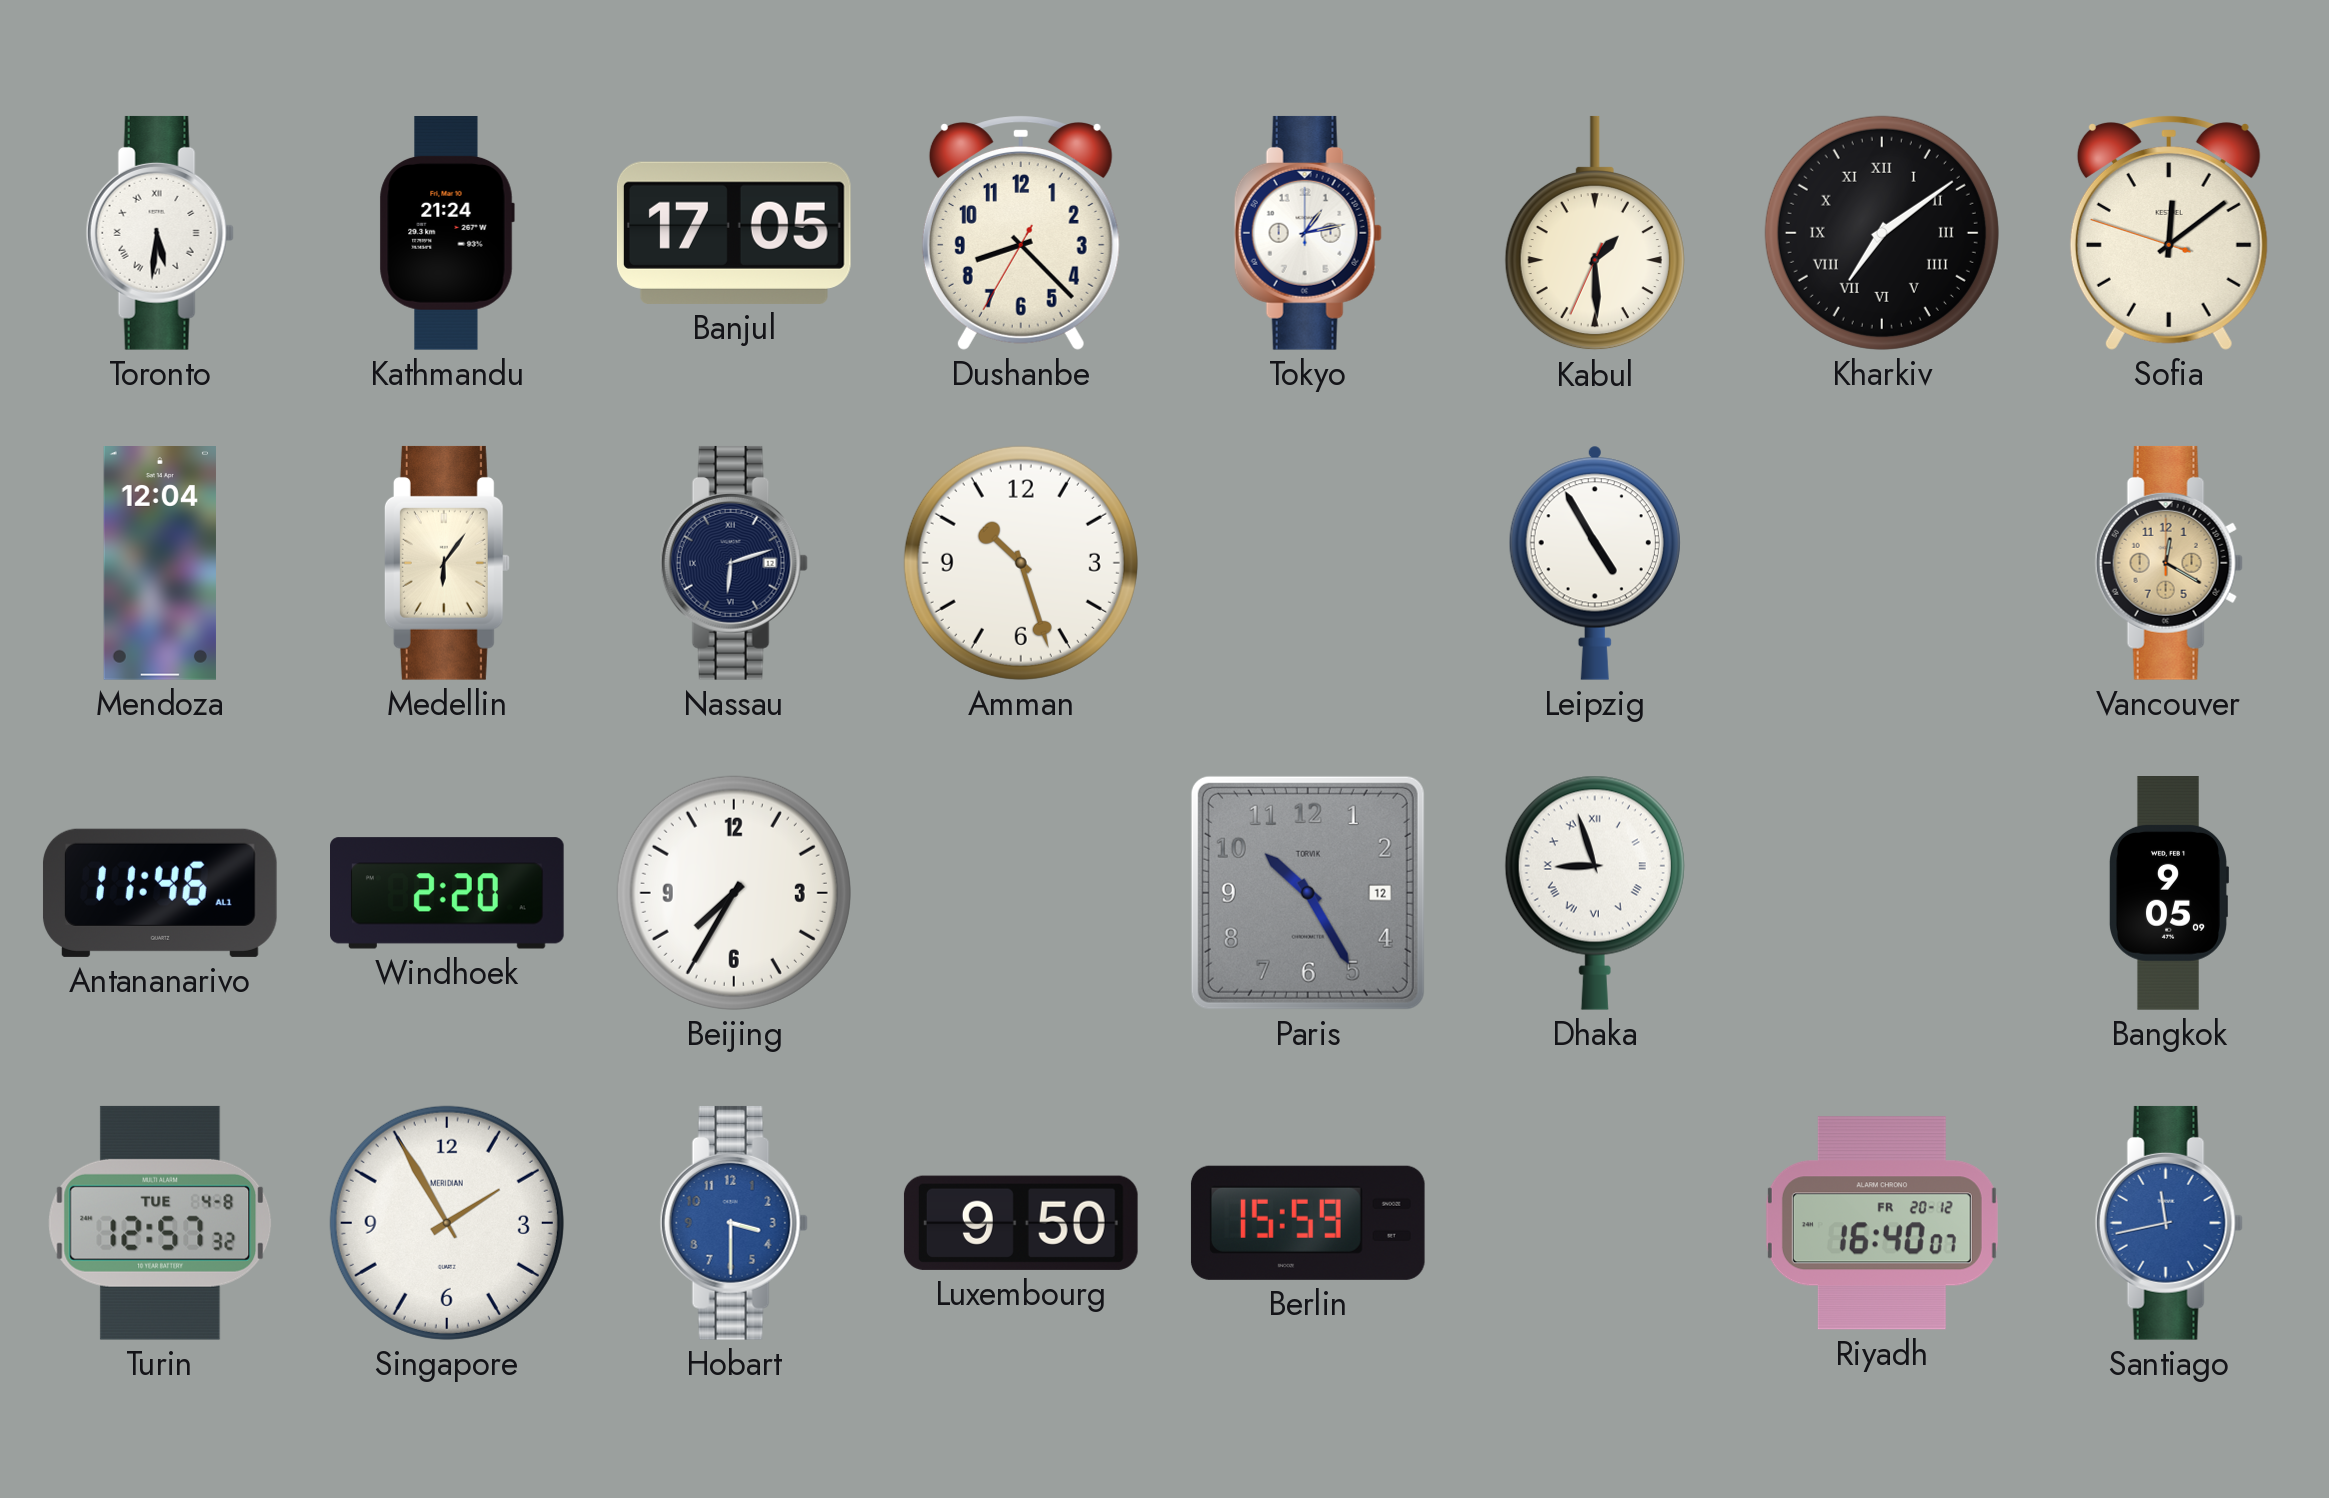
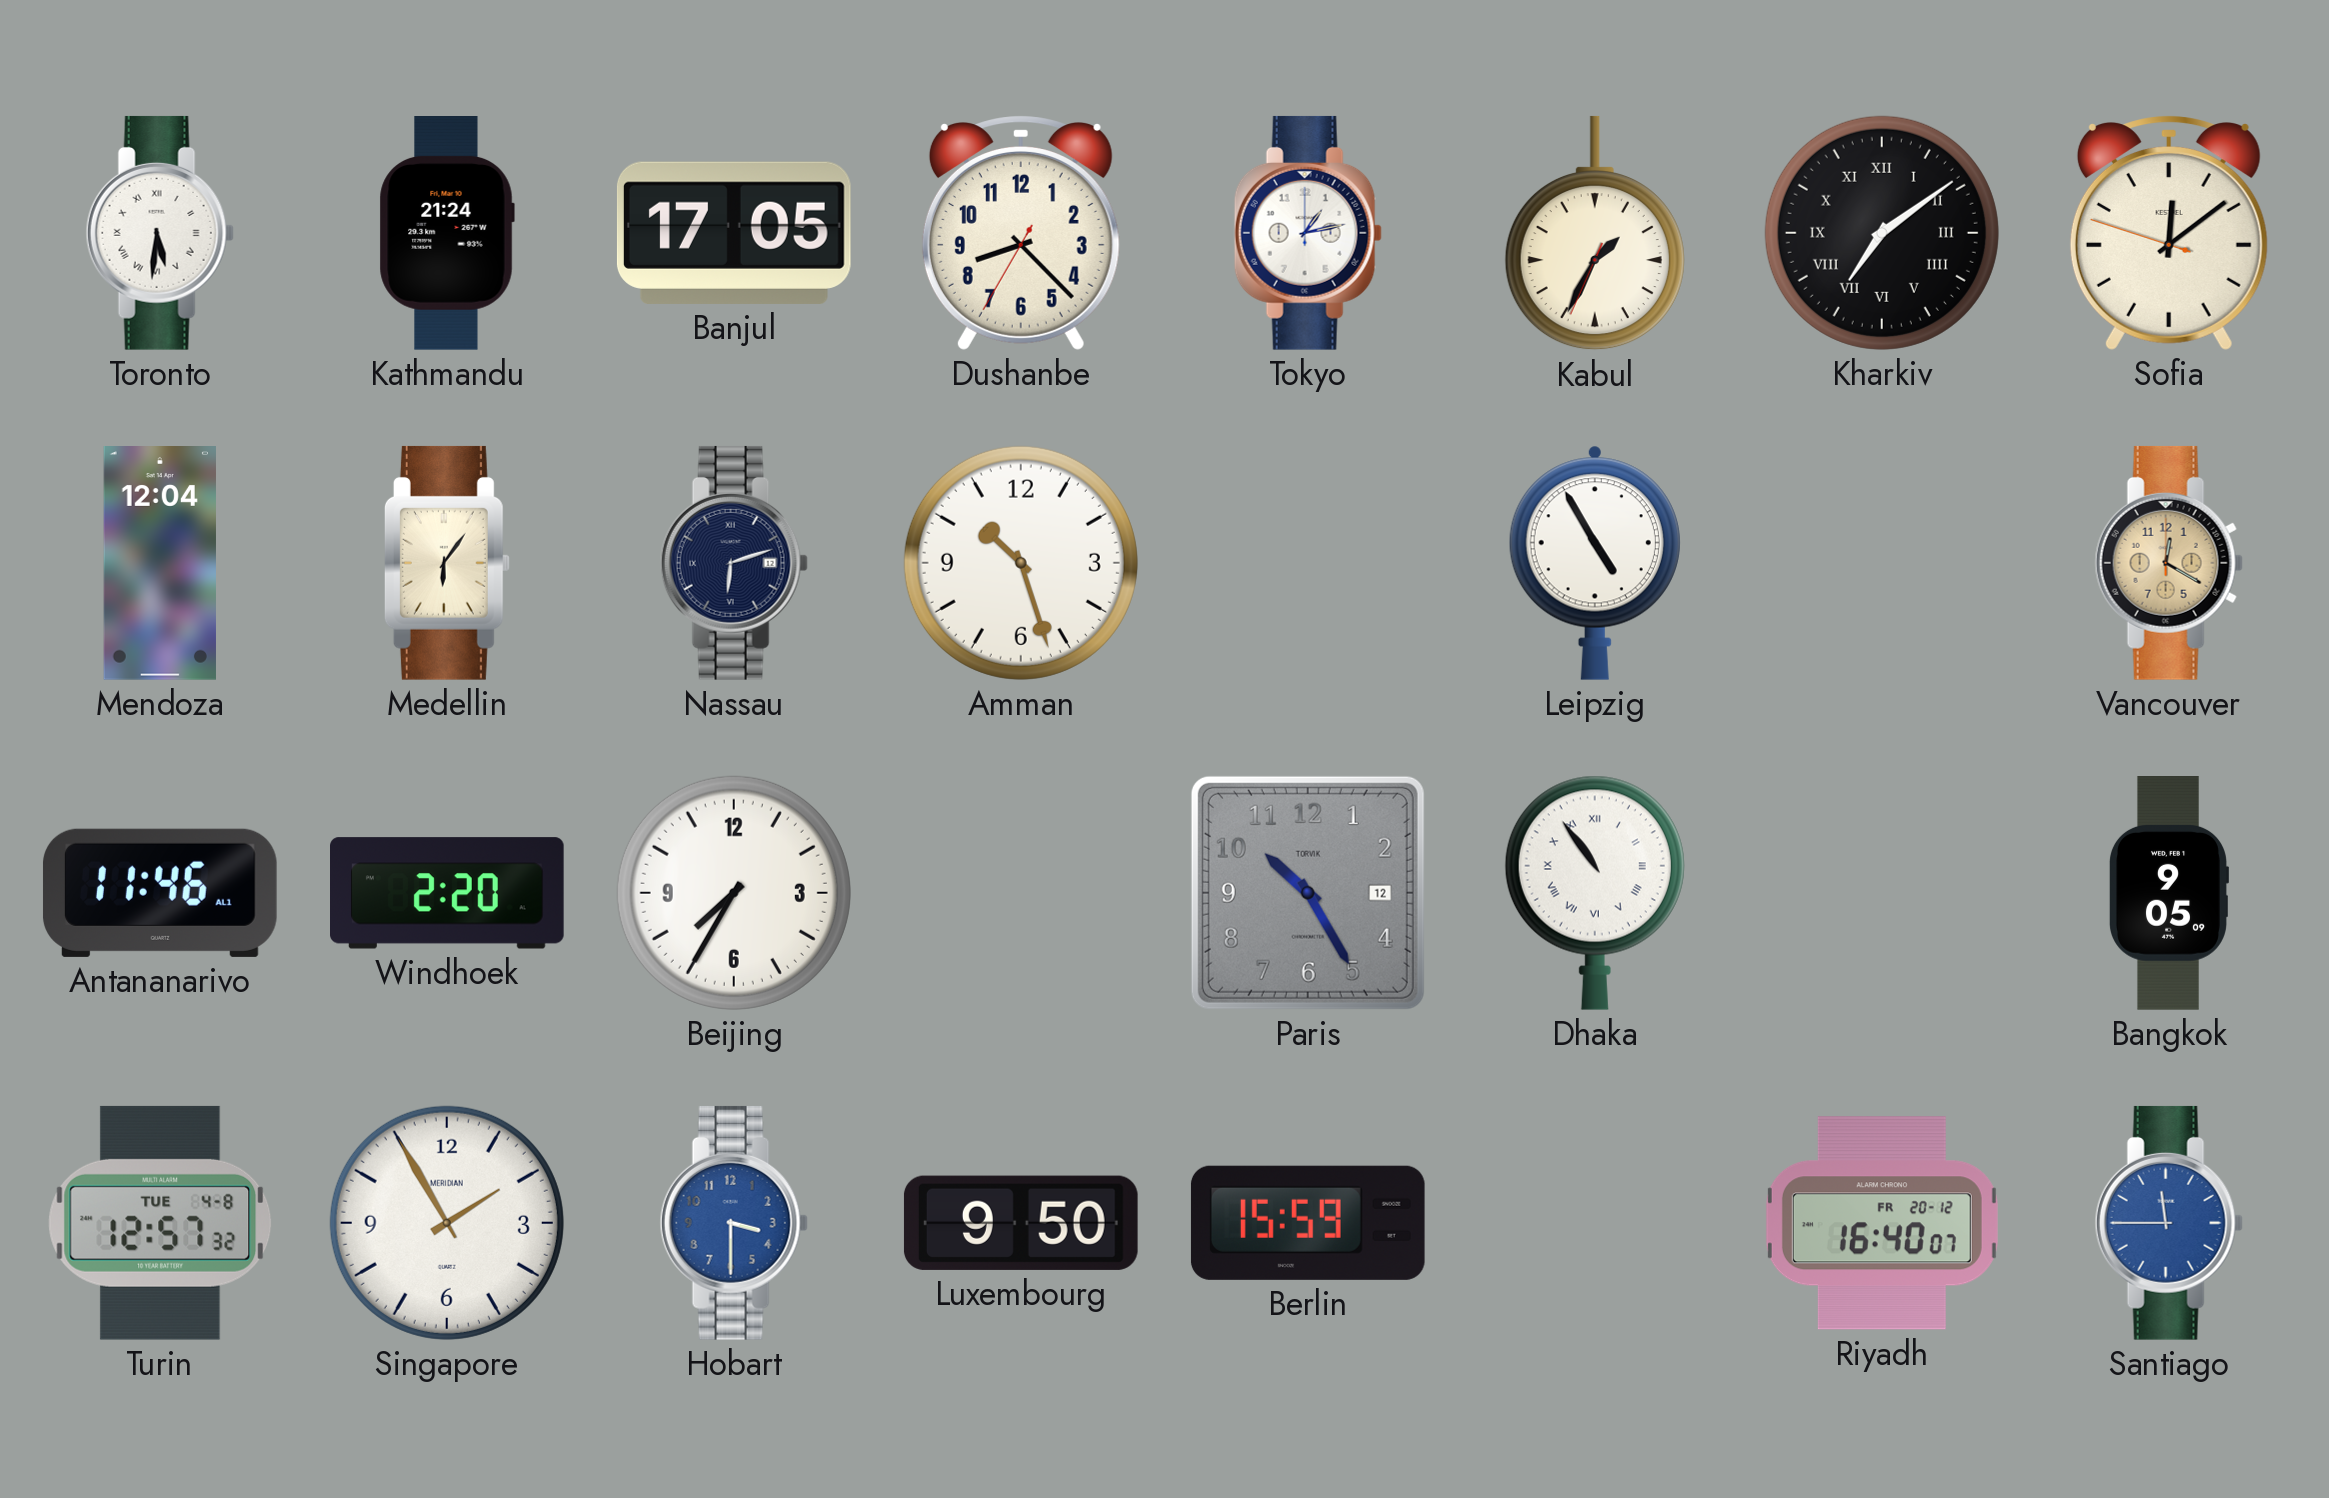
Kabul: 1:29 -> 1:34 (1595, 233)
Dhaka: 8:57 -> 10:54 (1595, 893)
Santiago: 11:43 -> 11:45 (2169, 1223)
